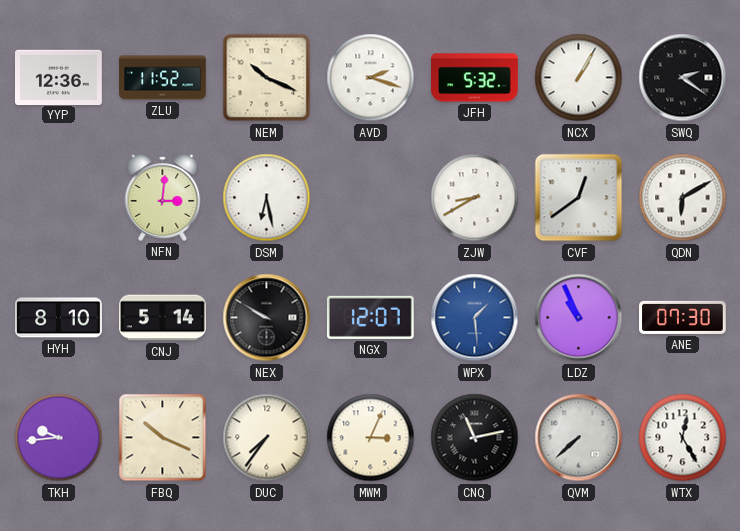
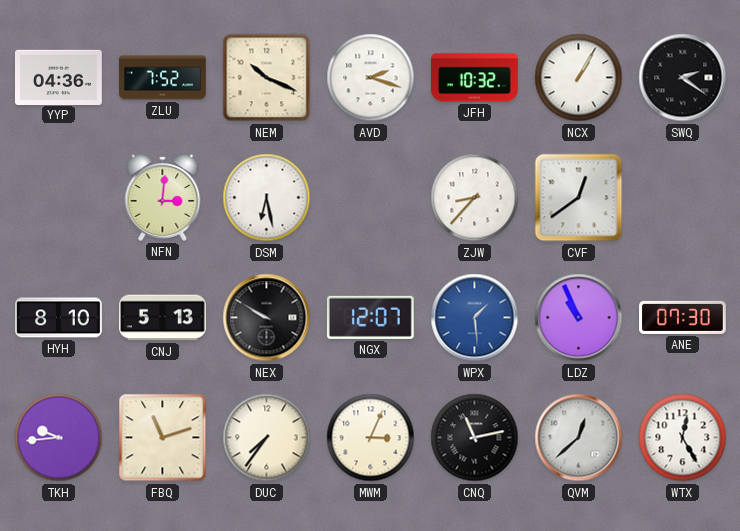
YYP: 12:36 -> 04:36 (59, 77)
ZLU: 11:52 -> 7:52 (163, 78)
JFH: 5:32 -> 10:32 (475, 78)
ZJW: 8:40 -> 8:37 (475, 198)
QDN: 6:10 -> none (683, 198)
CNJ: 5:14 -> 5:13 (163, 318)
FBQ: 10:19 -> 11:12 (163, 438)
QVM: 7:38 -> 12:38 (579, 438)
